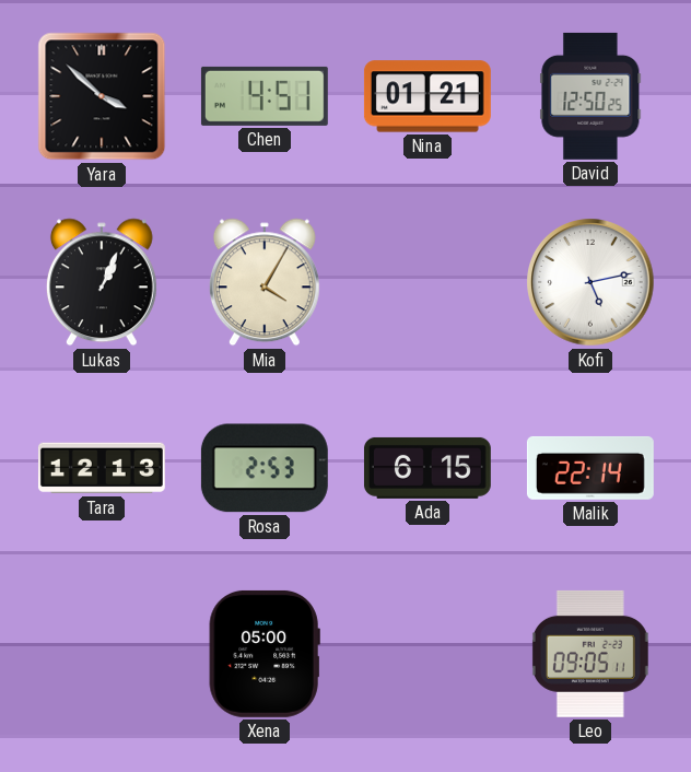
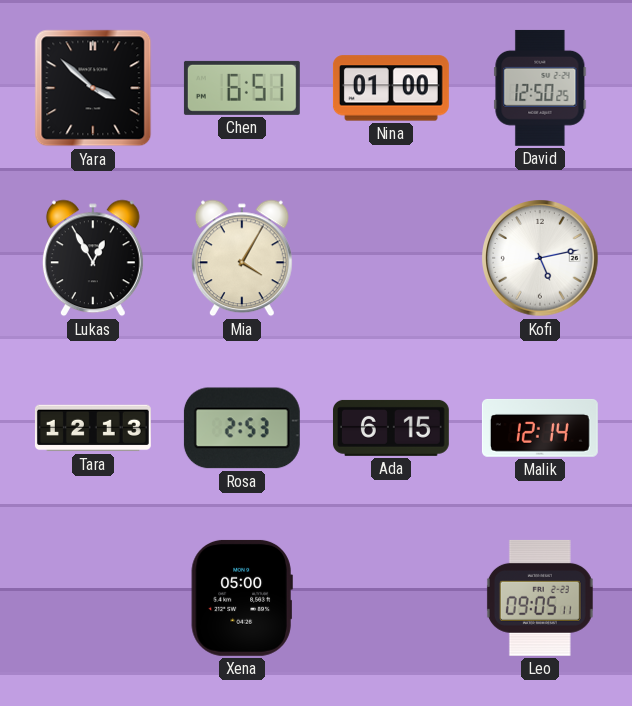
Chen: 4:51 -> 6:51 (242, 88)
Nina: 01:21 -> 01:00 (391, 88)
Lukas: 1:04 -> 12:55 (93, 258)
Malik: 22:14 -> 12:14 (540, 428)
